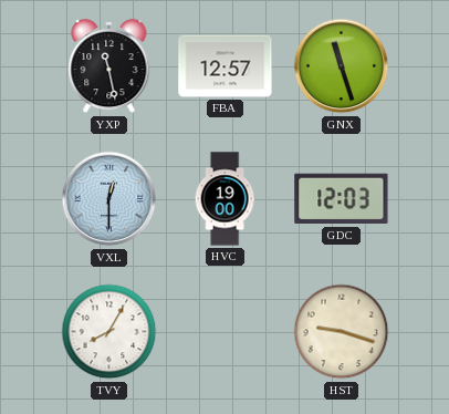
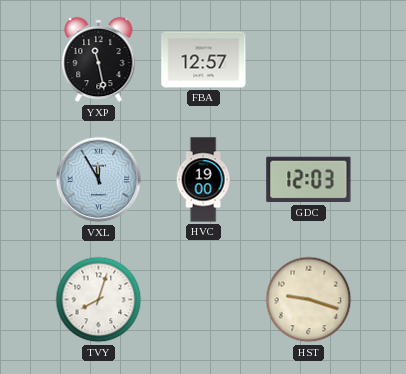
GNX: 11:27 -> none (342, 66)
VXL: 12:30 -> 11:55 (99, 180)
TVY: 8:05 -> 8:03 (99, 300)
